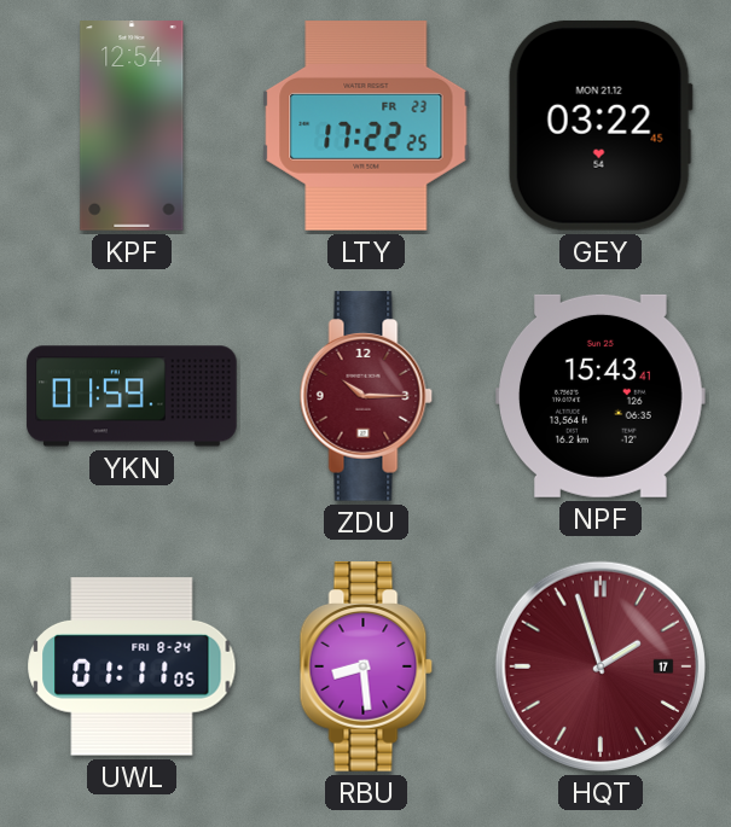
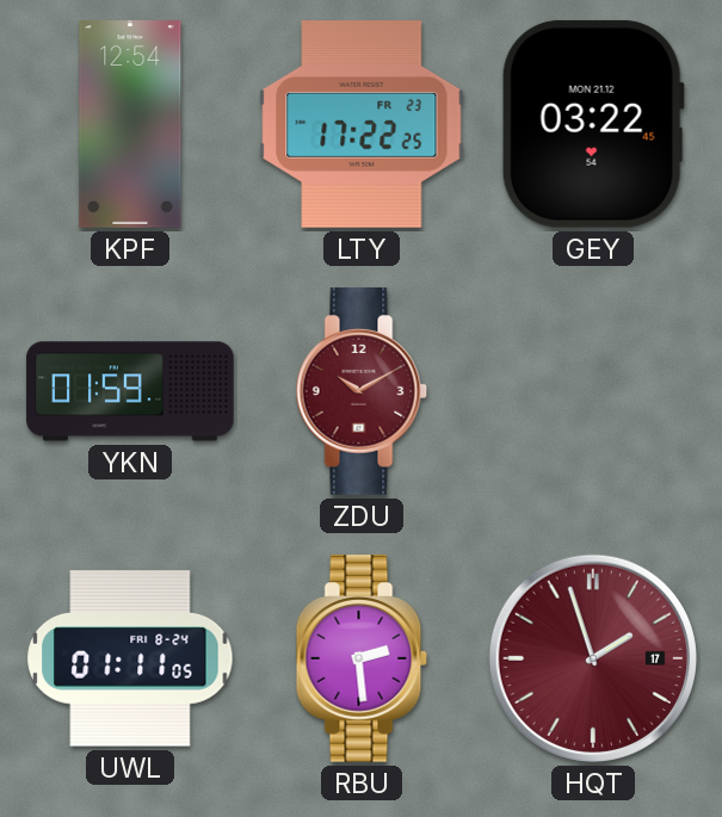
ZDU: 10:15 -> 10:10 (362, 391)
NPF: 15:43 -> none (602, 396)
RBU: 8:29 -> 2:29 (362, 658)
